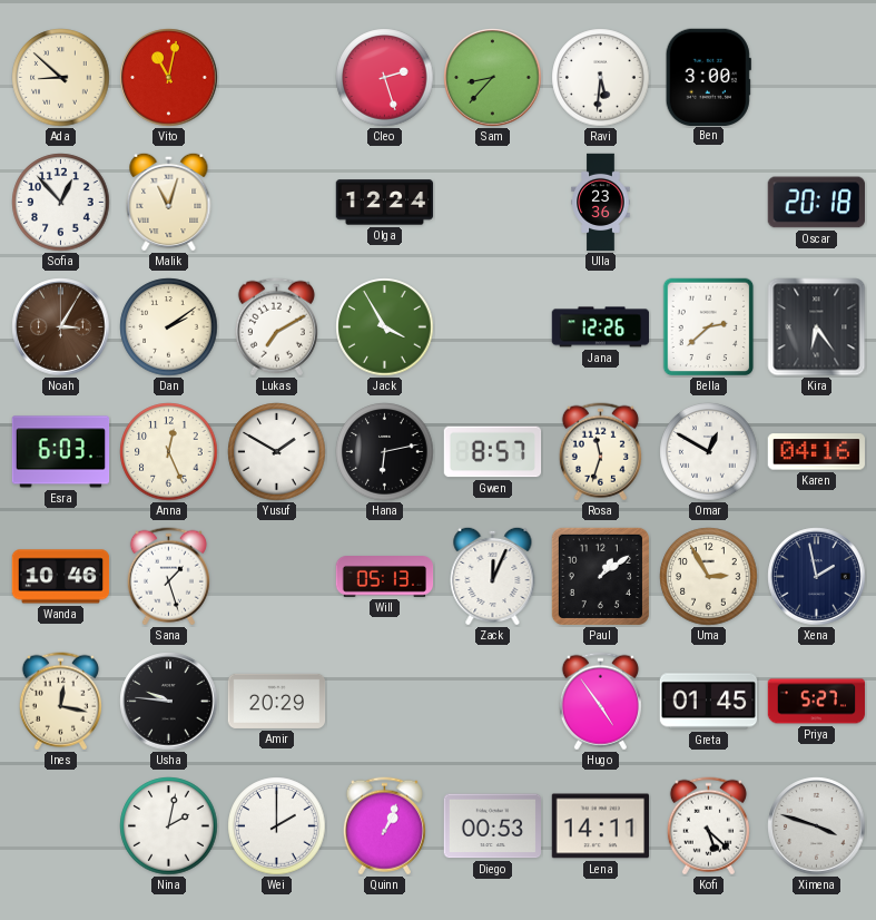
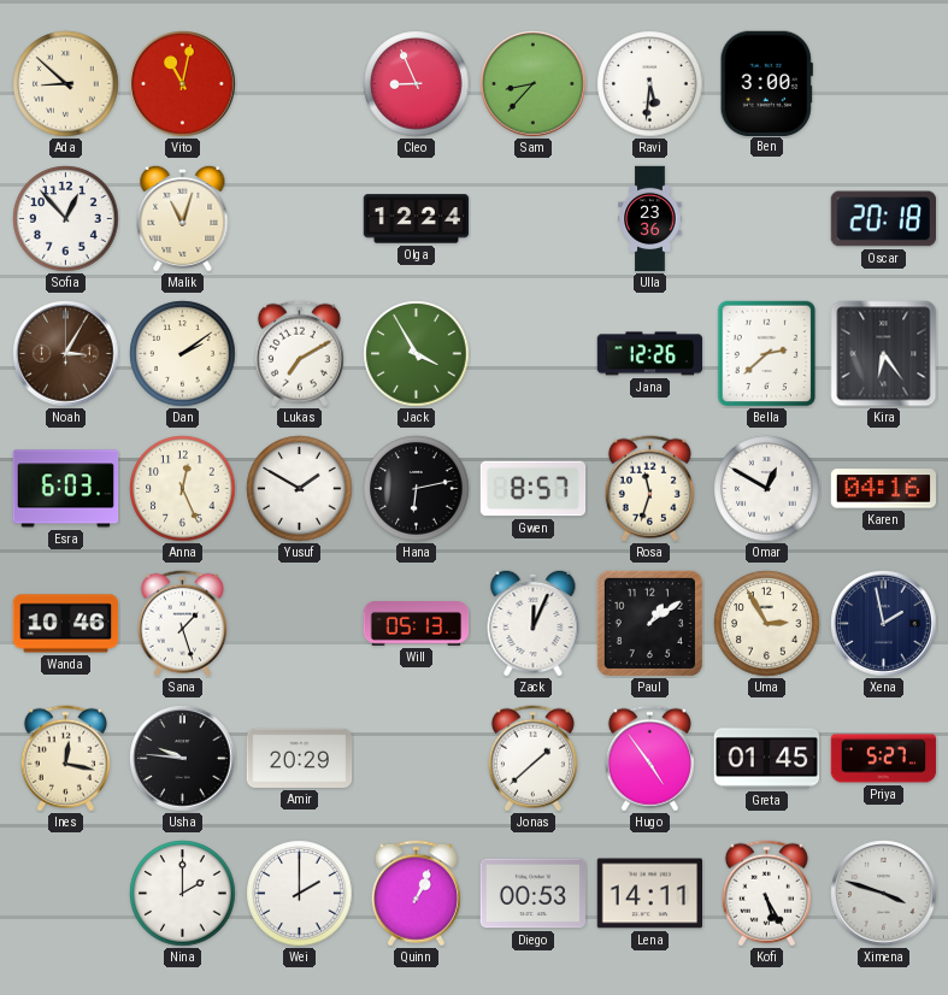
Cleo: 2:27 -> 8:56 (417, 84)
Jonas: none -> 1:38 (532, 759)
Nina: 2:02 -> 2:00 (183, 894)
Kofi: 5:22 -> 5:25 (766, 894)
